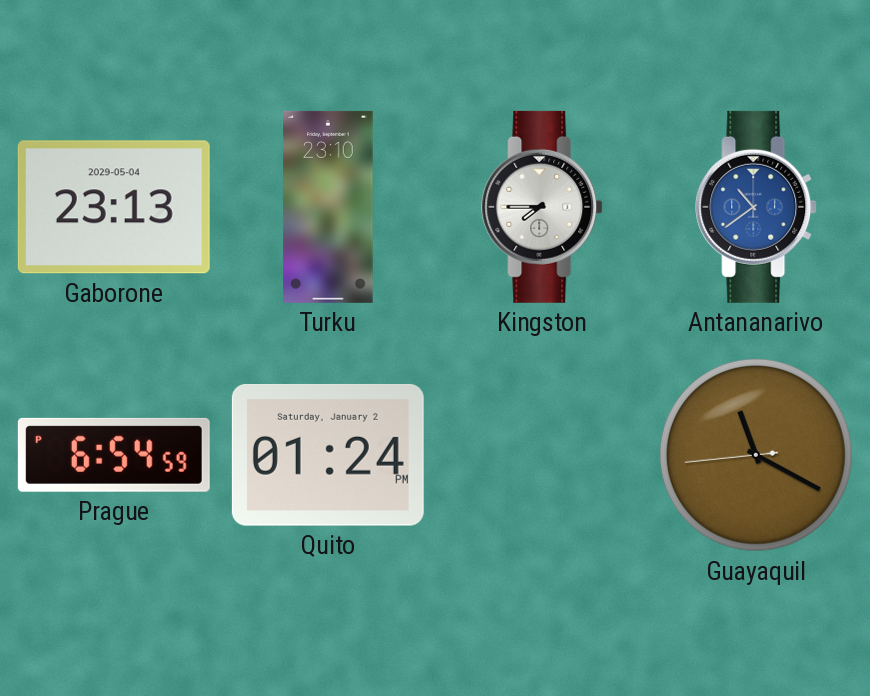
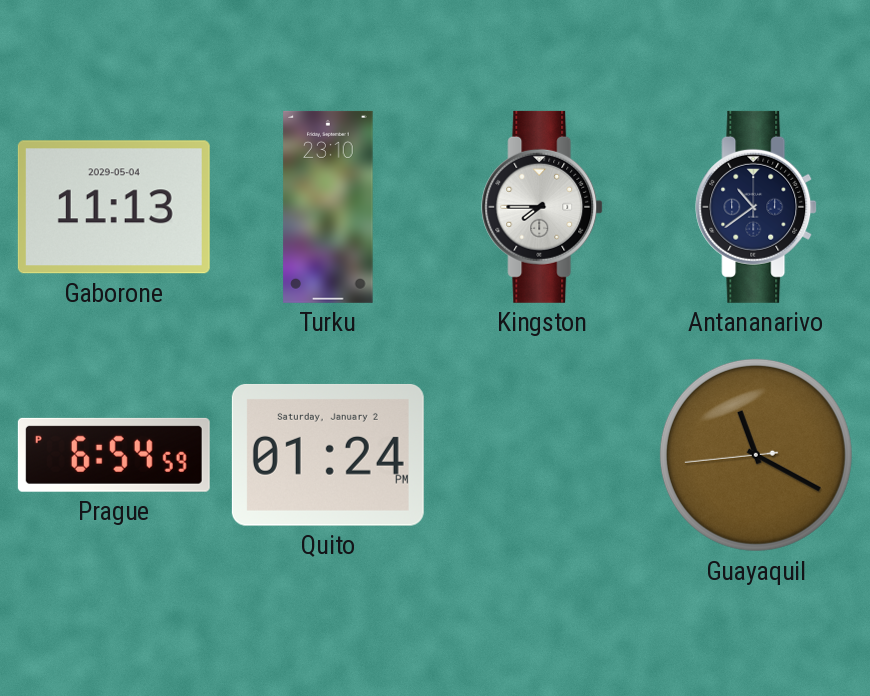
Gaborone: 23:13 -> 11:13 (114, 207)
Antananarivo dial: blue -> navy (756, 207)
